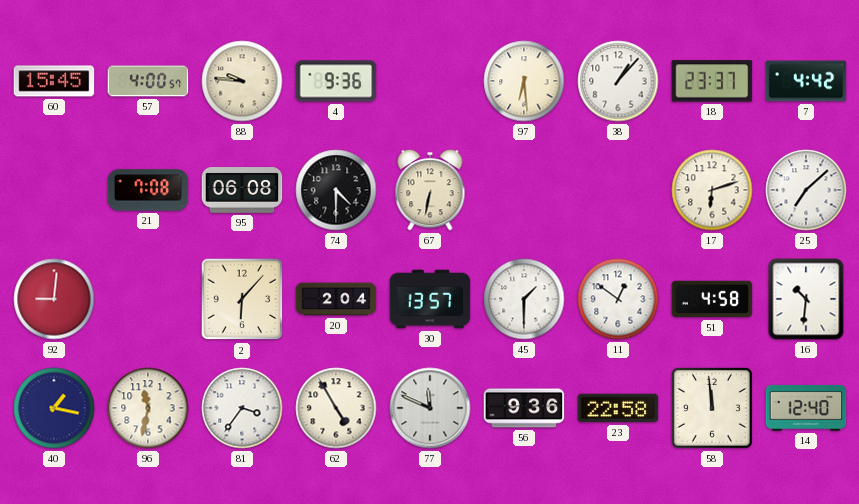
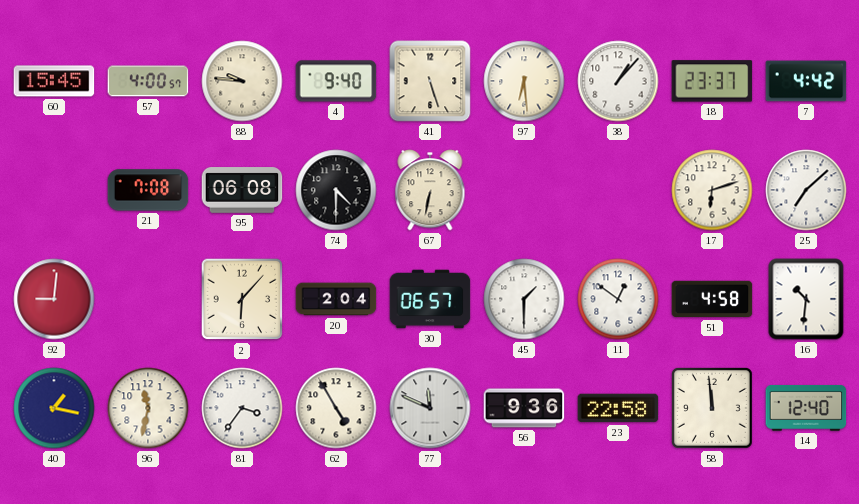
4: 9:36 -> 9:40 (336, 81)
41: none -> 5:27 (430, 81)
30: 13:57 -> 06:57 (430, 299)
